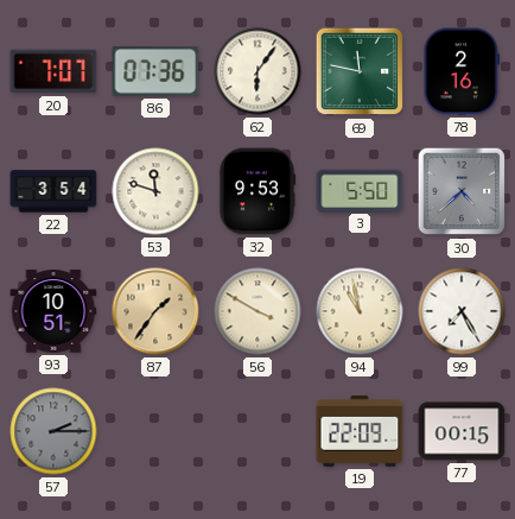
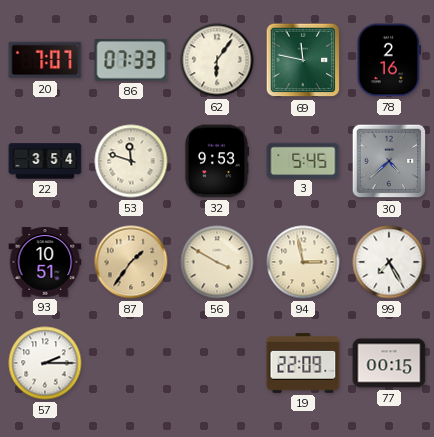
86: 07:36 -> 07:33 (131, 60)
3: 5:50 -> 5:45 (303, 160)
94: 10:58 -> 2:58 (303, 262)
57 dial: grey -> white (45, 363)
